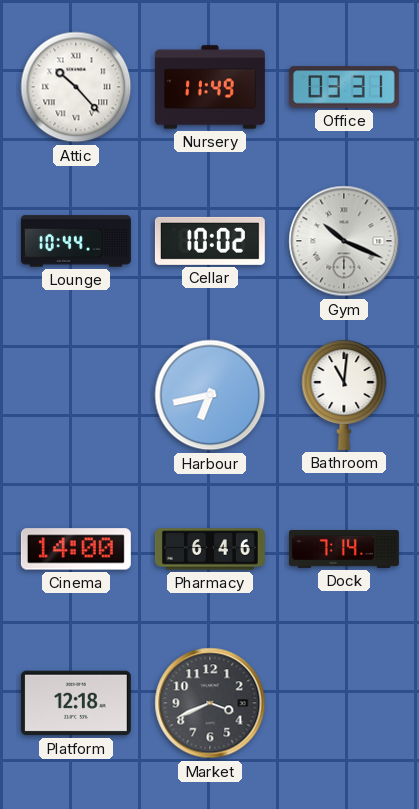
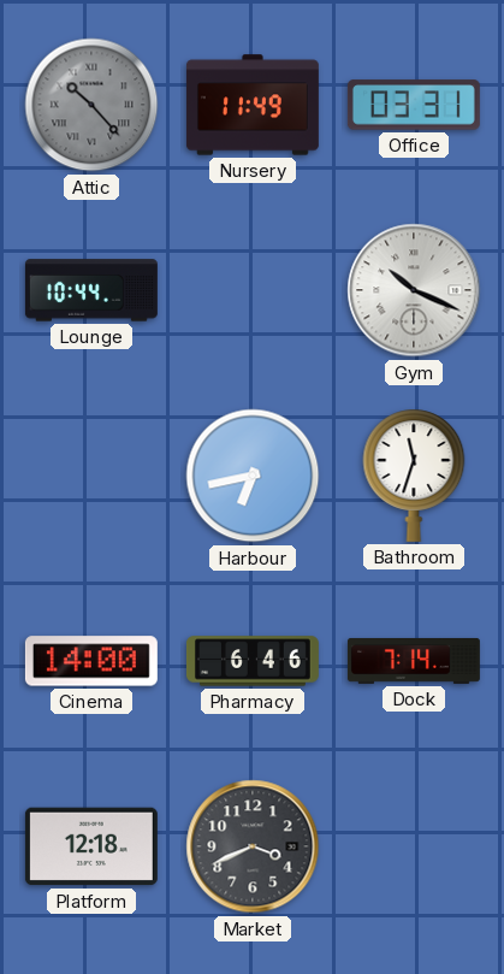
Attic dial: white -> grey (91, 105)
Cellar: 10:02 -> none (210, 241)
Bathroom: 11:01 -> 11:33 (414, 476)
